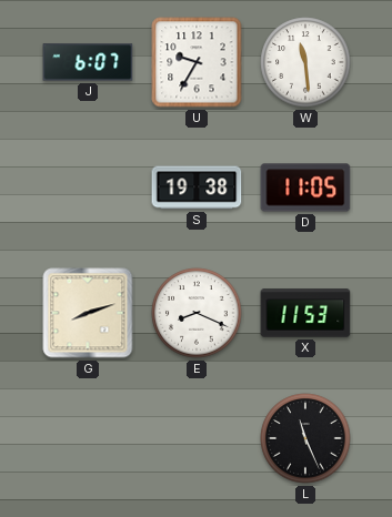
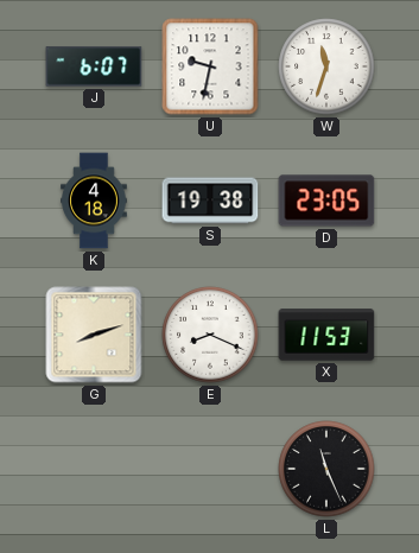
U: 9:35 -> 9:32 (210, 66)
W: 11:29 -> 11:33 (326, 66)
K: none -> 4:18 (94, 201)
D: 11:05 -> 23:05 (326, 201)
